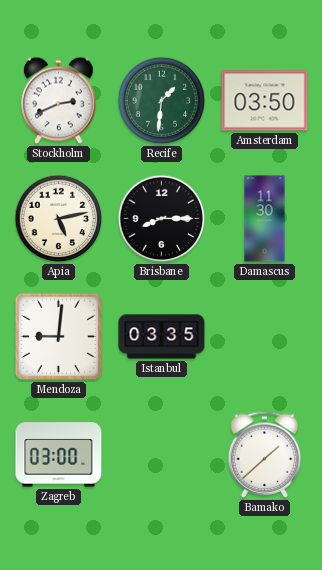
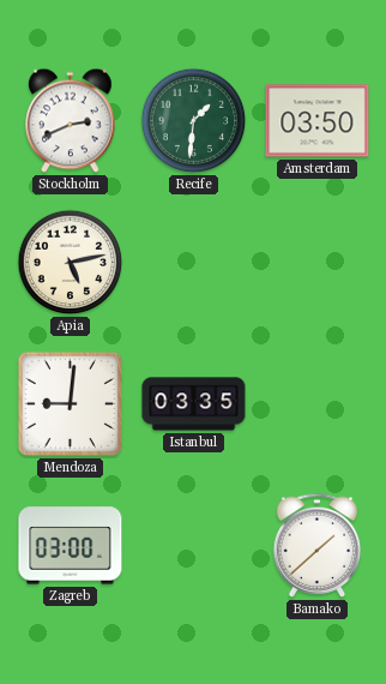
Brisbane: 8:15 -> none (162, 219)
Damascus: 11:30 -> none (265, 219)
